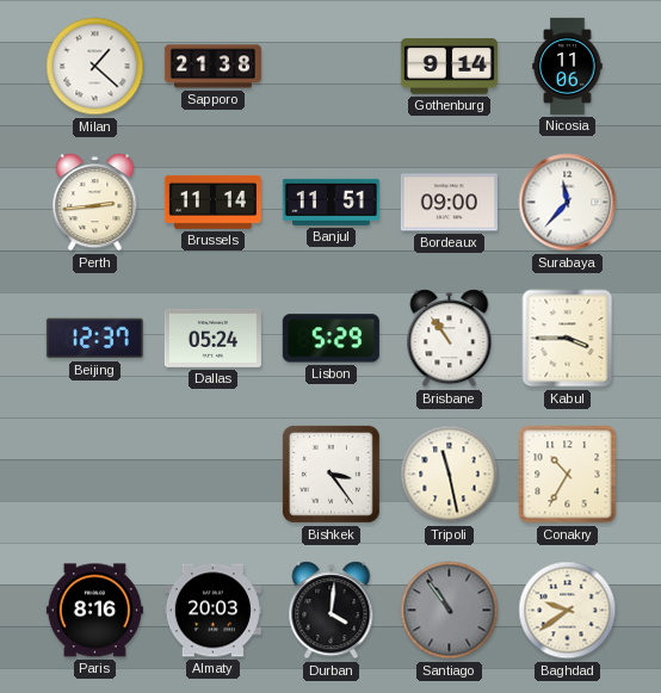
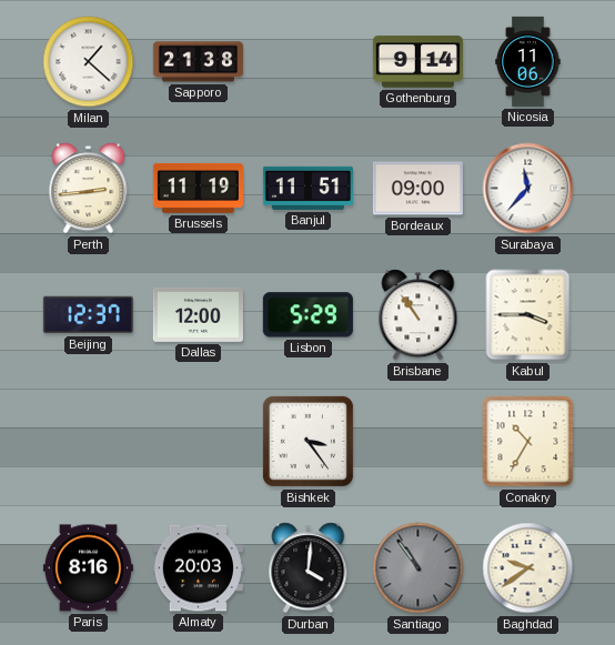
Brussels: 11:14 -> 11:19 (198, 188)
Dallas: 05:24 -> 12:00 (198, 314)
Tripoli: 11:28 -> none (450, 475)
